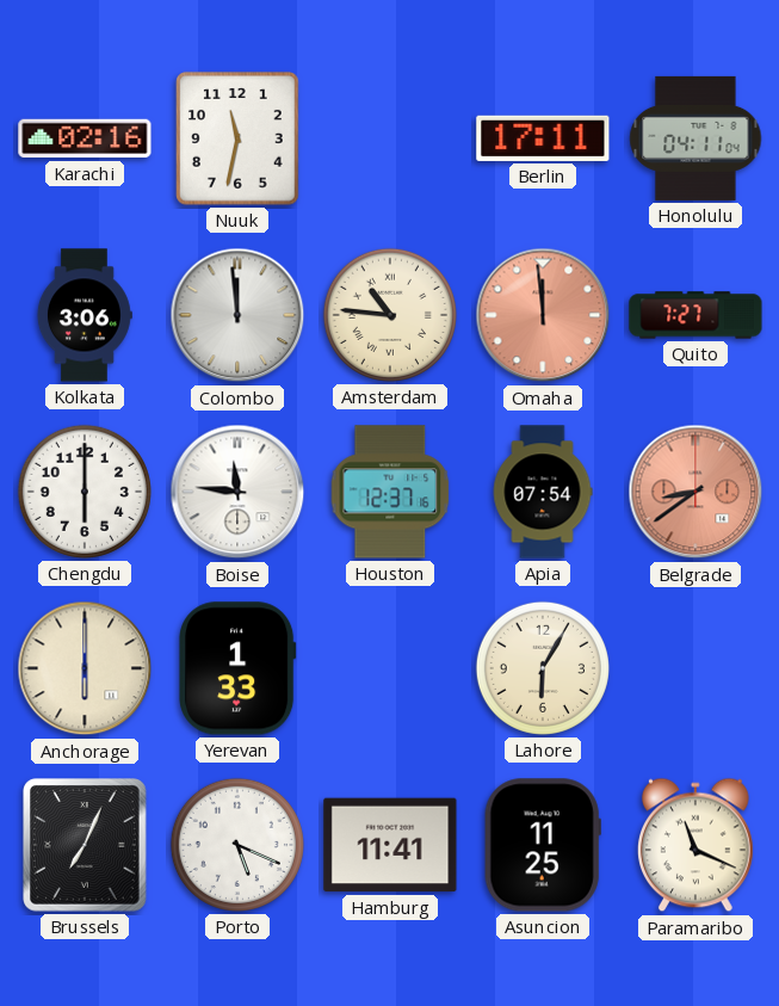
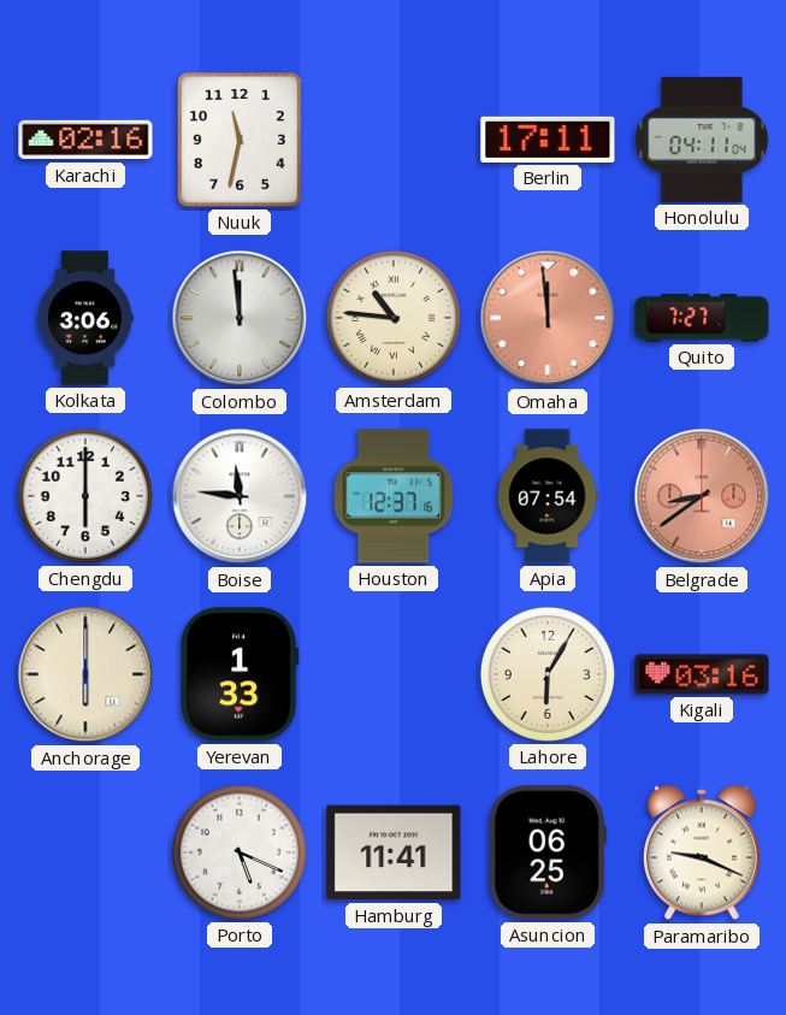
Kigali: none -> 03:16 (702, 674)
Brussels: 7:04 -> none (85, 845)
Asuncion: 11:25 -> 06:25 (548, 852)
Paramaribo: 11:19 -> 9:19 (702, 852)
